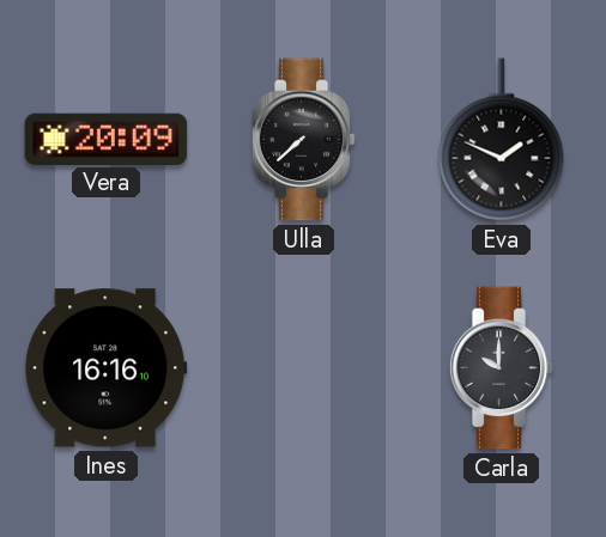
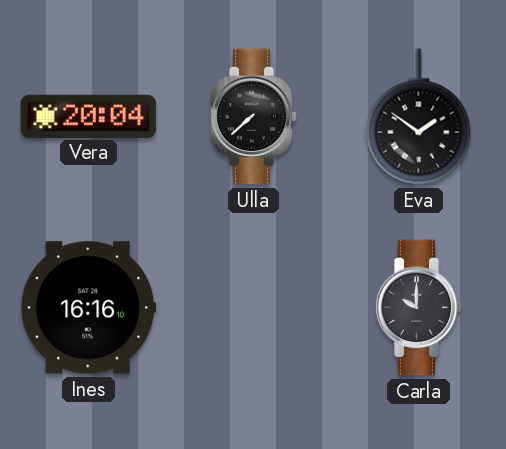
Vera: 20:09 -> 20:04 (89, 116)
Eva: 1:49 -> 1:51 (419, 117)
